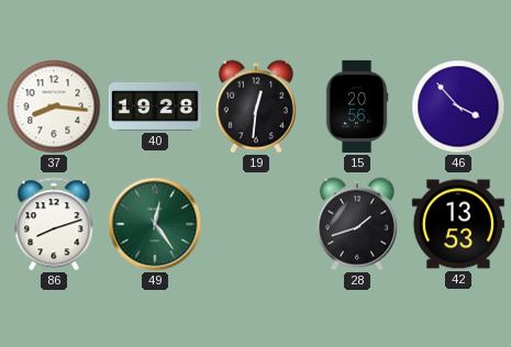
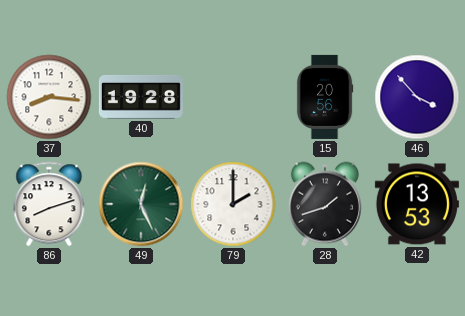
19: 12:31 -> none (256, 107)
49: 12:24 -> 12:26 (141, 204)
79: none -> 2:00 (233, 204)
